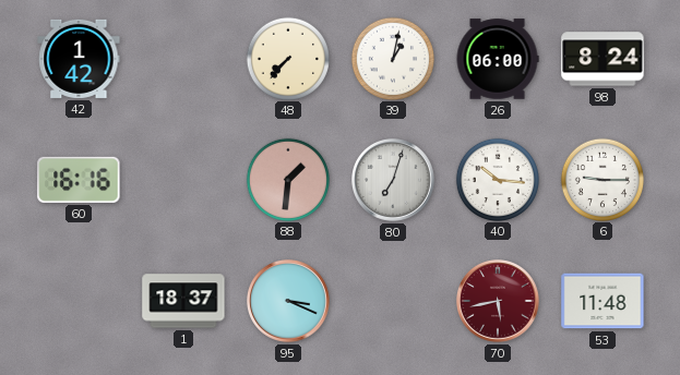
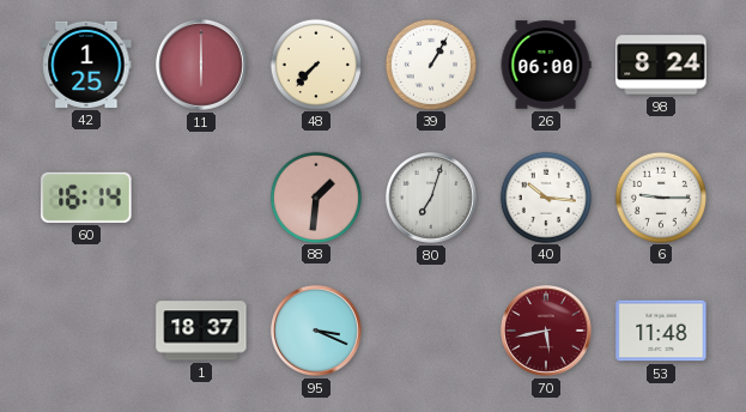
42: 1:42 -> 1:25 (86, 65)
11: none -> 6:00 (202, 66)
39: 1:02 -> 1:05 (430, 63)
60: 16:16 -> 16:14 (86, 198)
